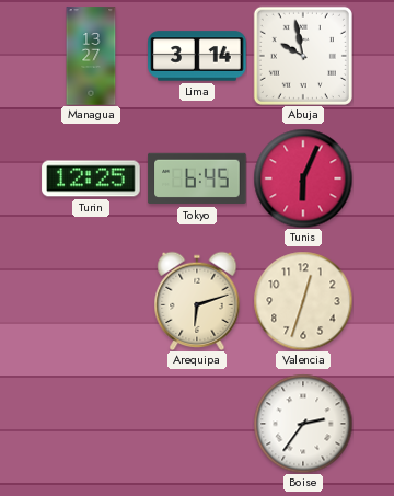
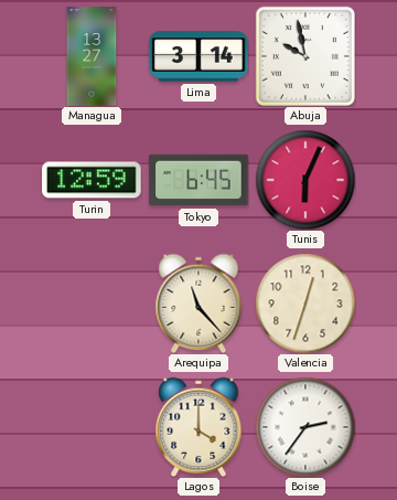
Turin: 12:25 -> 12:59 (92, 180)
Arequipa: 6:12 -> 11:23 (198, 302)
Lagos: none -> 4:00 (198, 426)
